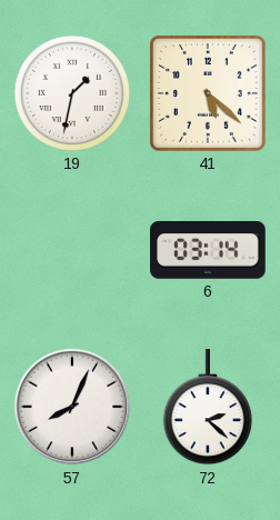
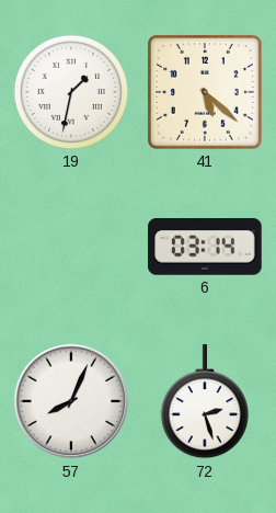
72: 2:22 -> 2:27 (205, 402)
